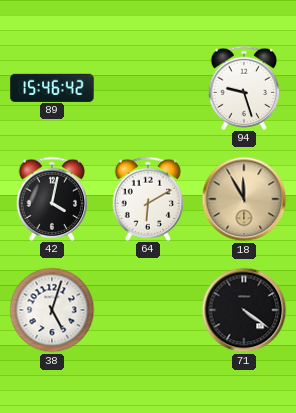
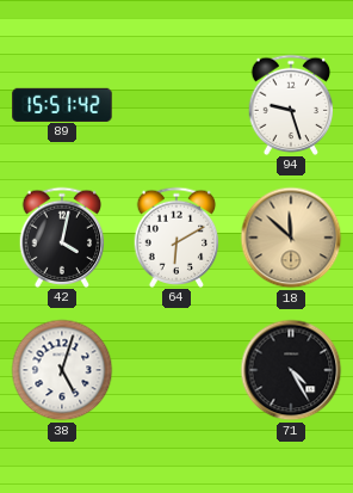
89: 15:46 -> 15:51 (62, 104)
18: 11:55 -> 11:52 (291, 238)
71: 4:21 -> 4:25 (291, 370)
